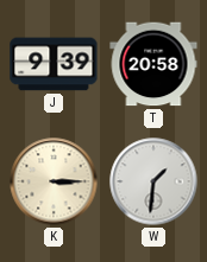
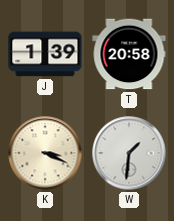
J: 9:39 -> 1:39 (45, 54)
K: 3:15 -> 3:19 (45, 153)
